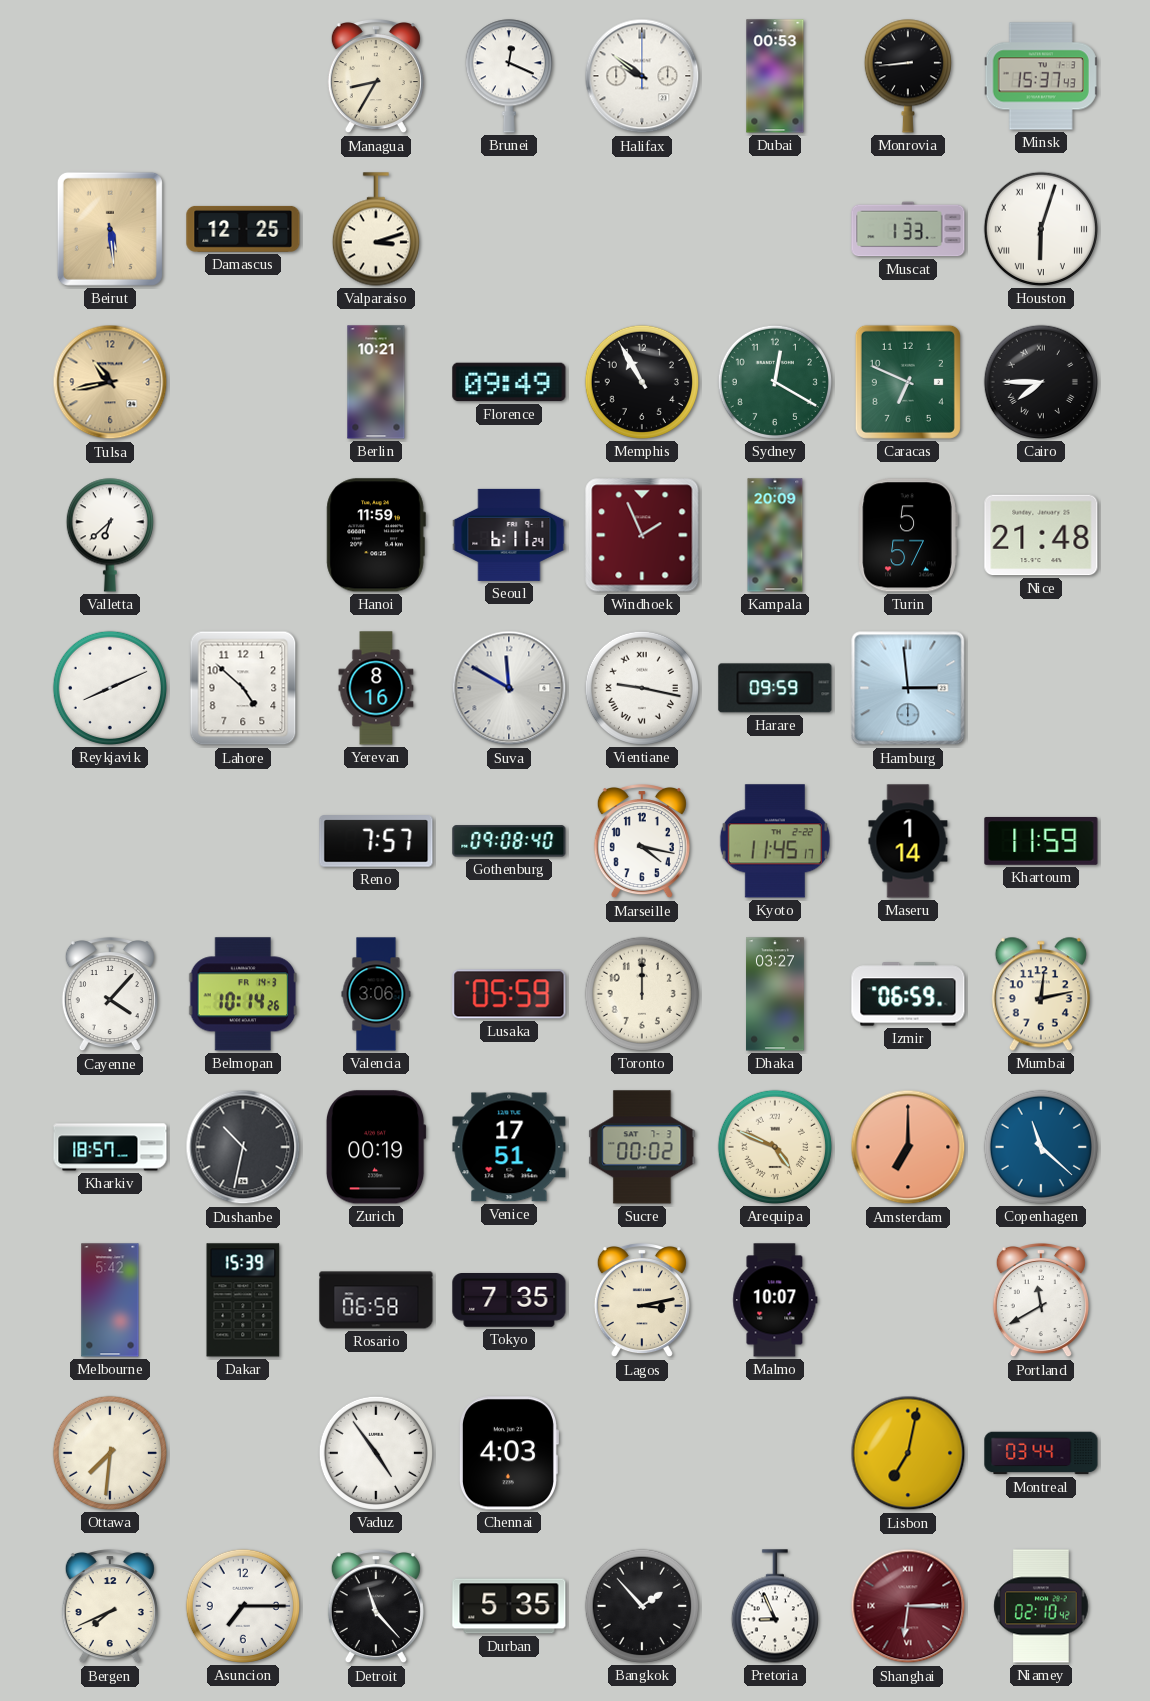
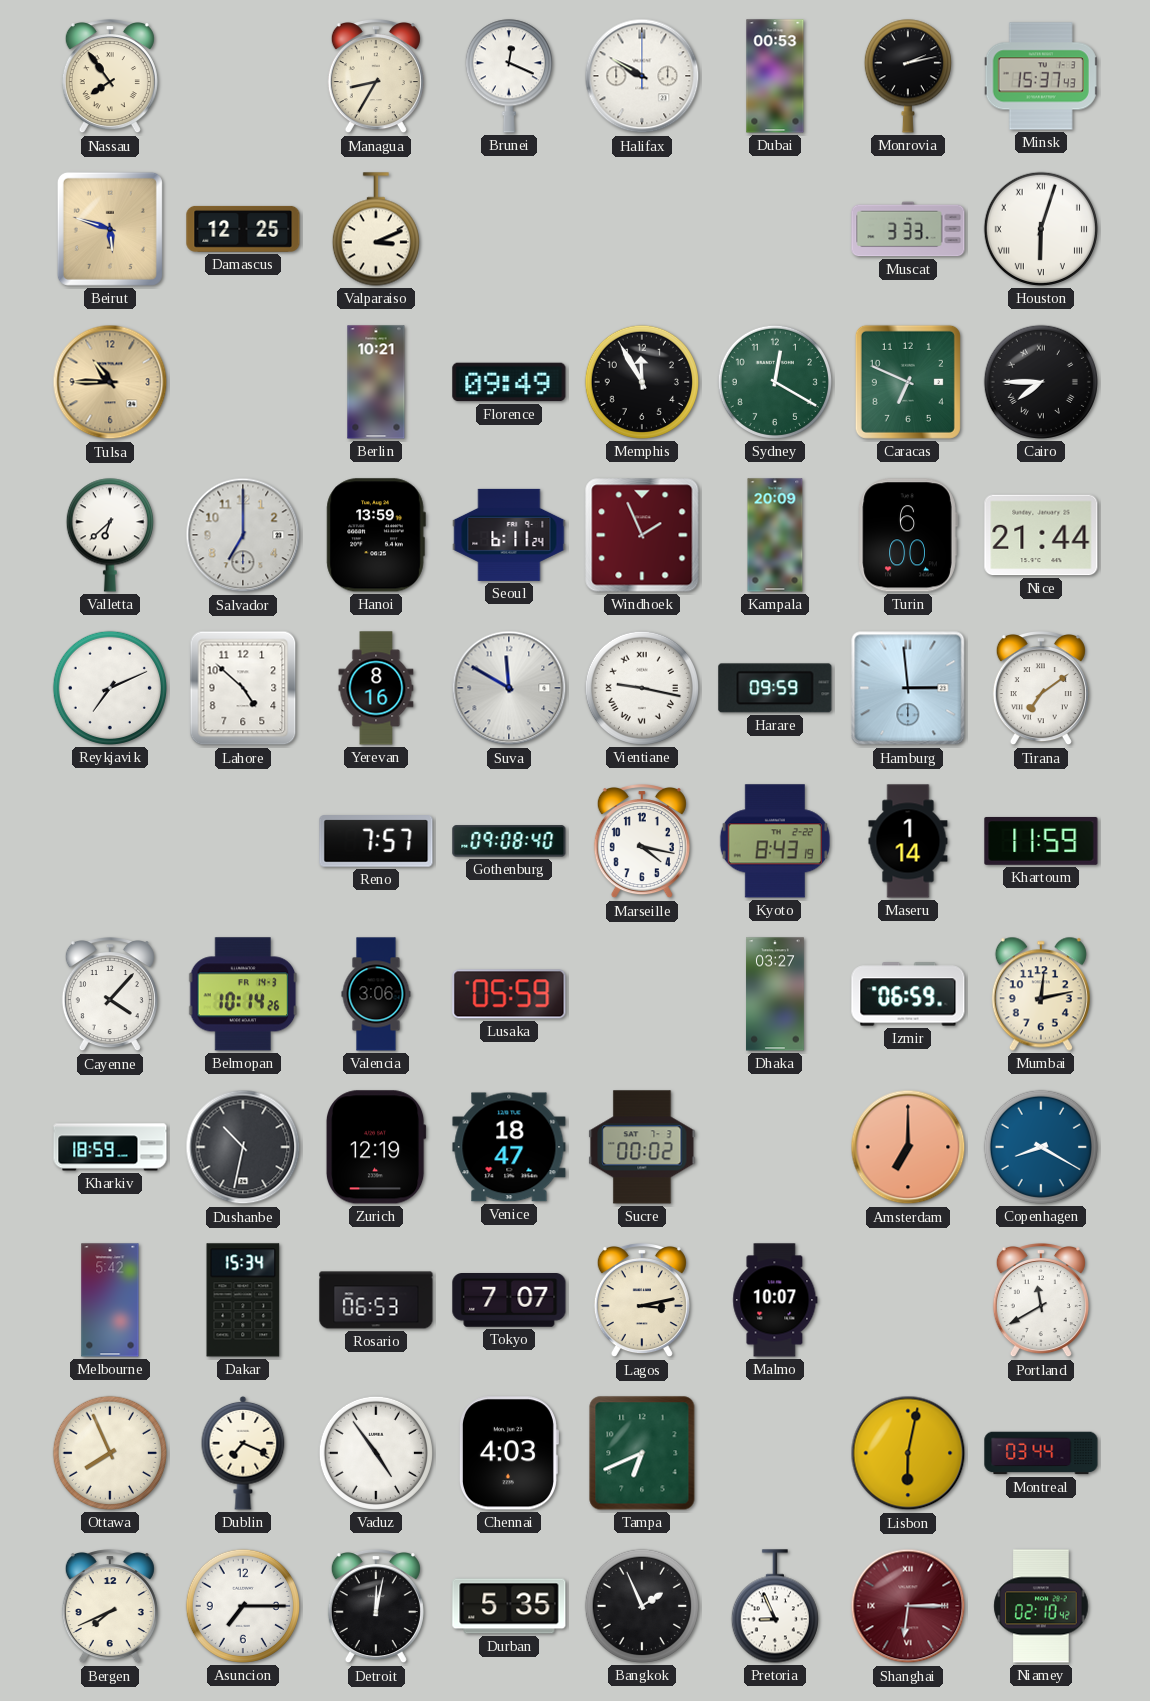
Nassau: none -> 7:54 (110, 77)
Halifax: 9:51 -> 9:50 (642, 76)
Monrovia: 8:44 -> 2:13 (908, 76)
Beirut: 5:29 -> 5:48 (110, 229)
Valparaiso: 3:12 -> 3:11 (376, 229)
Muscat: 1:33 -> 3:33 (908, 229)
Tulsa: 10:43 -> 10:45 (110, 382)
Memphis: 10:55 -> 11:55 (642, 382)
Salvador: none -> 7:00 (243, 535)
Hanoi: 11:59 -> 13:59 (376, 535)
Turin: 5:57 -> 6:00 (908, 535)
Nice: 21:48 -> 21:44 (1041, 535)
Reykjavik: 8:11 -> 7:11 (110, 688)
Tirana: none -> 7:09 (1041, 689)
Kyoto: 11:45 -> 8:43 (775, 841)
Toronto: 12:00 -> none (642, 994)
Kharkiv: 18:57 -> 18:59 (110, 1147)
Zurich: 00:19 -> 12:19 (376, 1147)
Venice: 17:51 -> 18:47 (509, 1147)
Arequipa: 4:49 -> none (775, 1147)
Copenhagen: 11:22 -> 8:20 (1041, 1147)
Dakar: 15:39 -> 15:34 (243, 1300)
Rosario: 06:58 -> 06:53 (376, 1300)
Tokyo: 7:35 -> 7:07 (509, 1301)
Ottawa: 7:31 -> 7:56 (110, 1453)
Dublin: none -> 7:19 (243, 1453)
Tampa: none -> 6:41 (642, 1453)
Lisbon: 7:02 -> 6:02 (908, 1453)
Detroit: 11:23 -> 12:02 (376, 1607)
Bangkok: 1:53 -> 1:56 (642, 1606)
